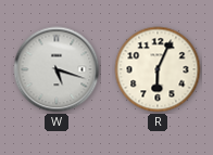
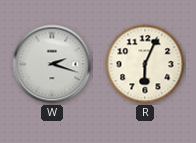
W: 5:18 -> 2:18 (52, 64)
